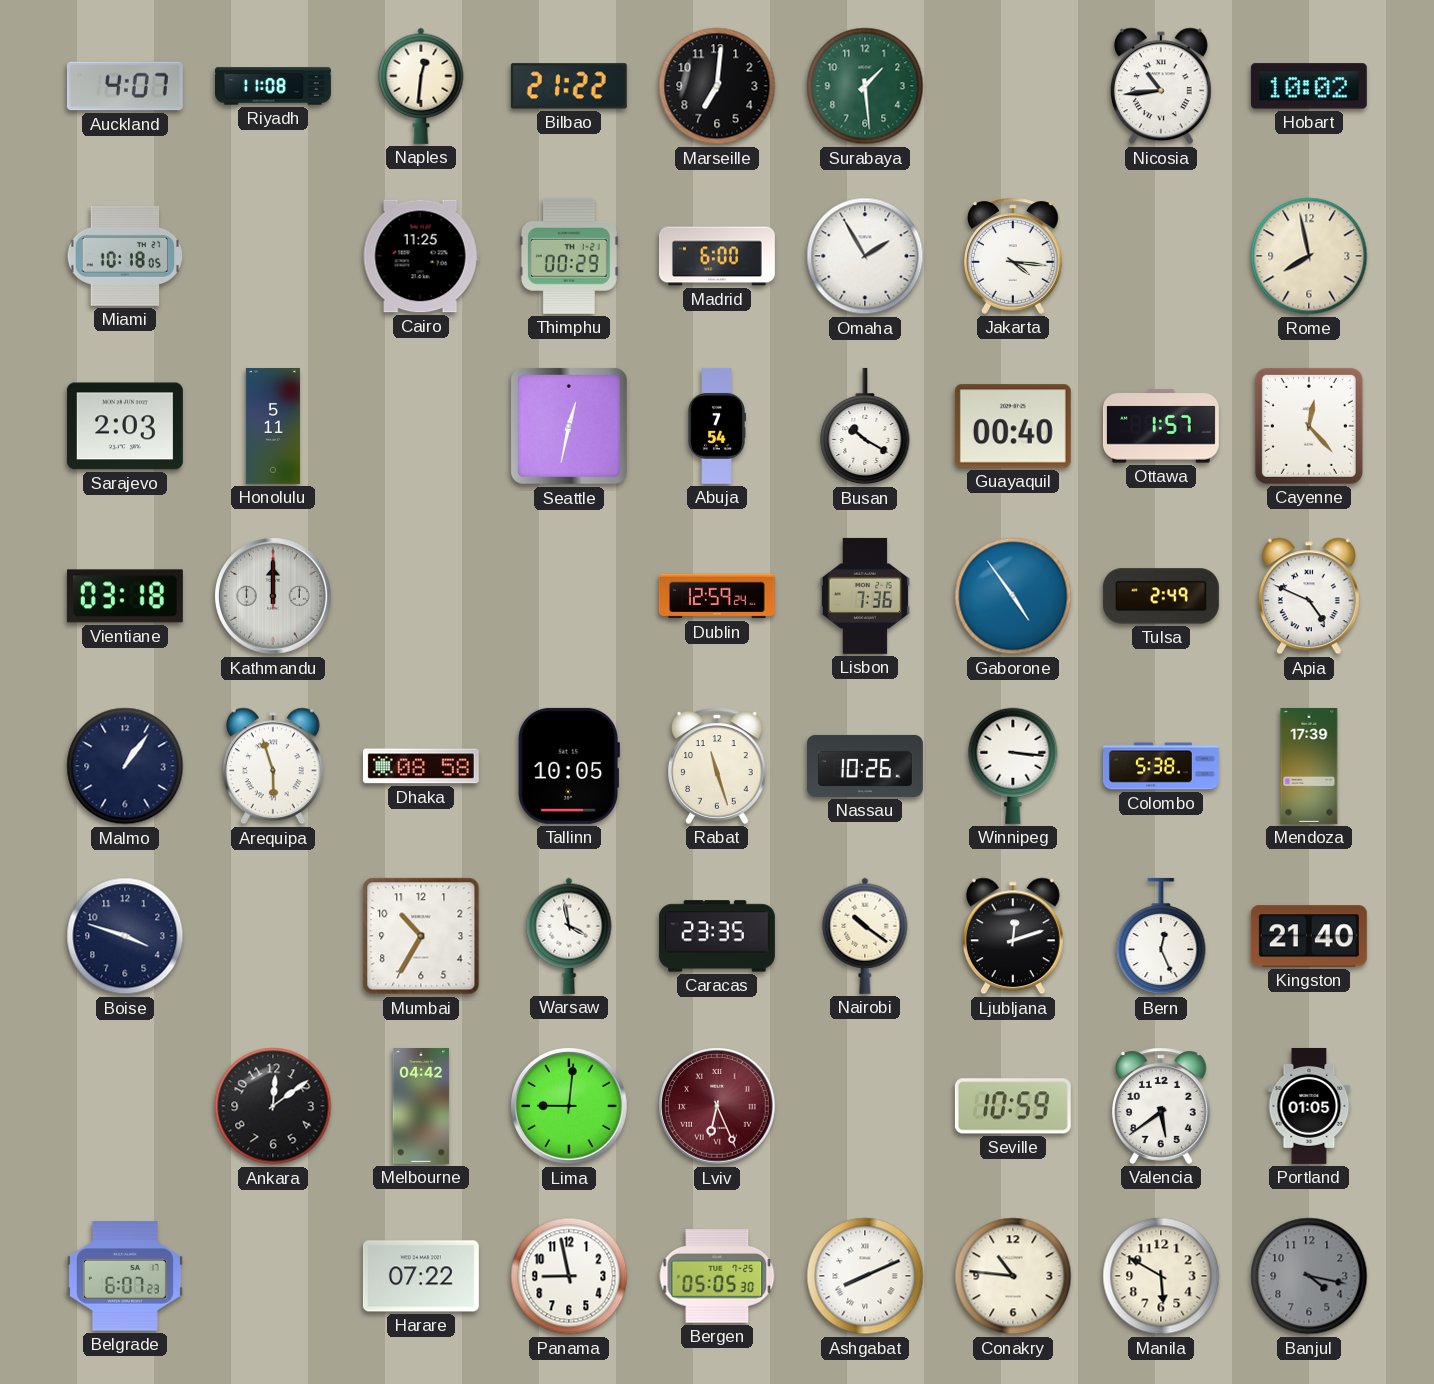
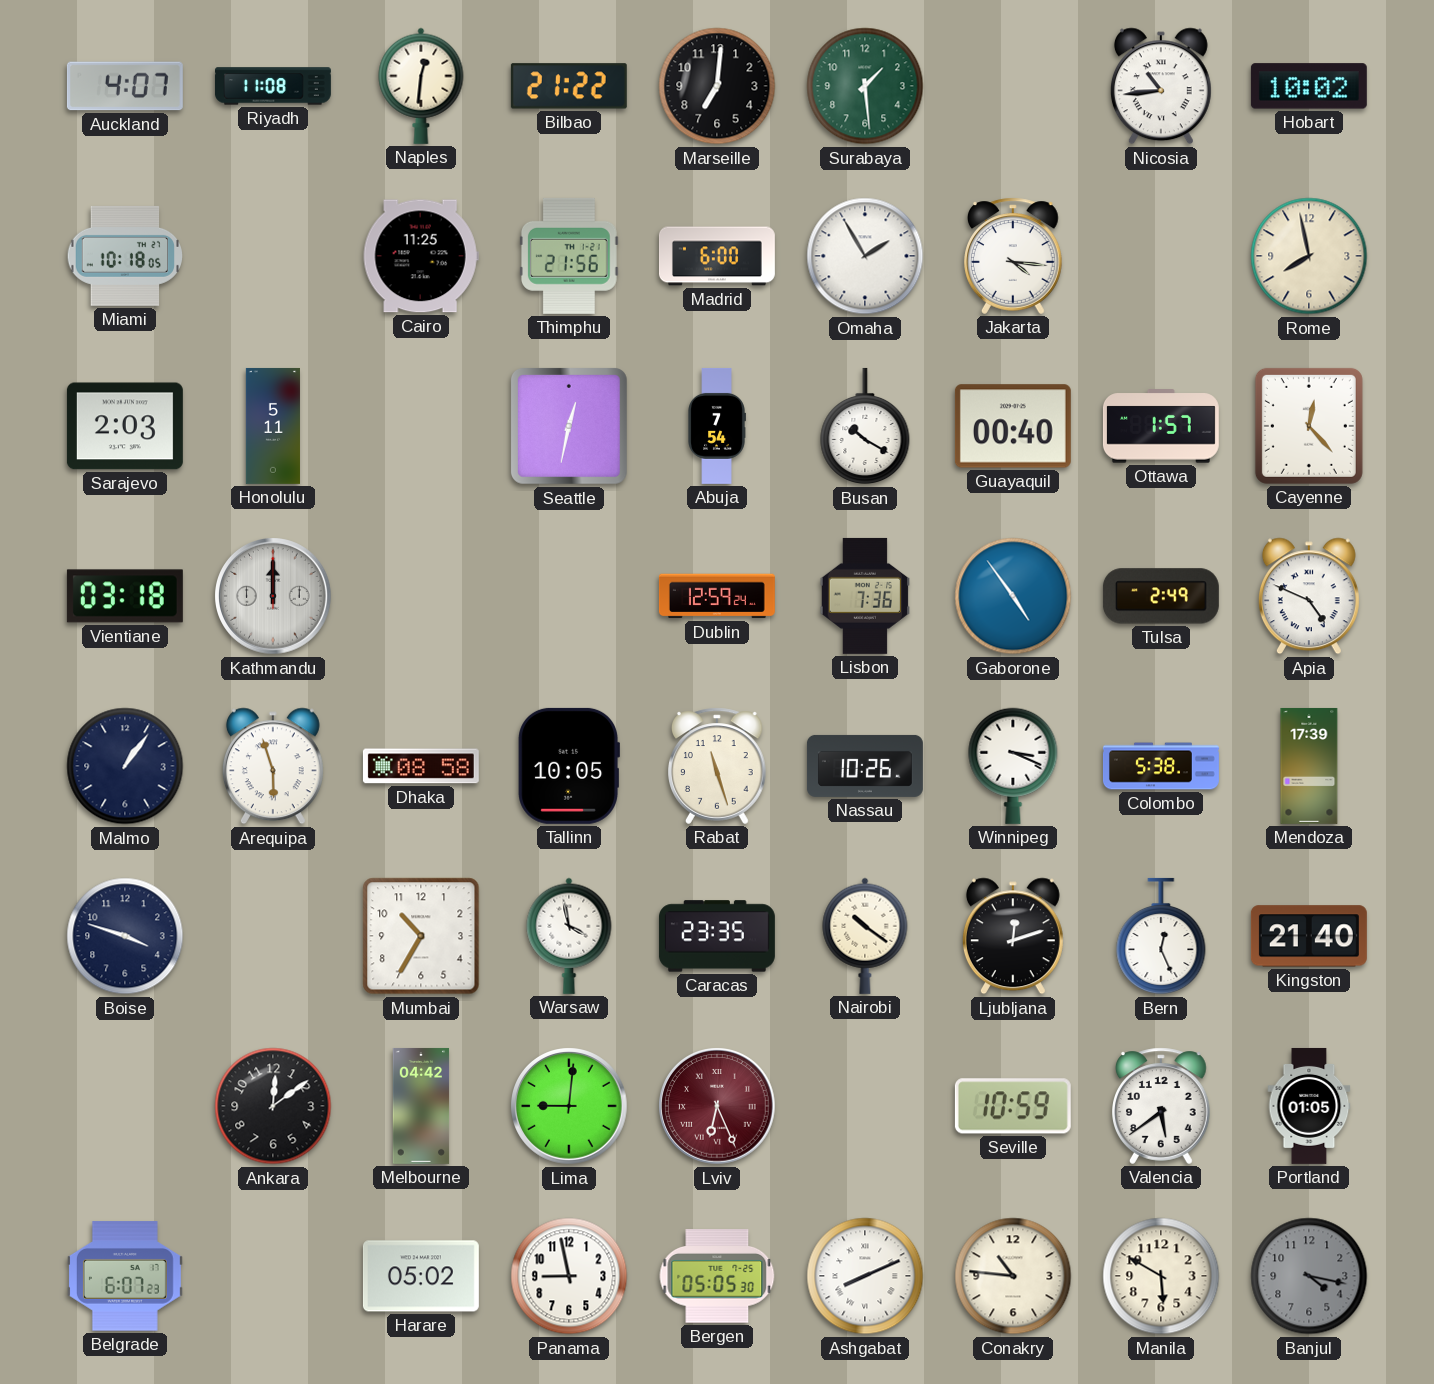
Thimphu: 00:29 -> 21:56 (569, 256)
Winnipeg: 3:16 -> 3:19 (1013, 766)
Harare: 07:22 -> 05:02 (421, 1276)
